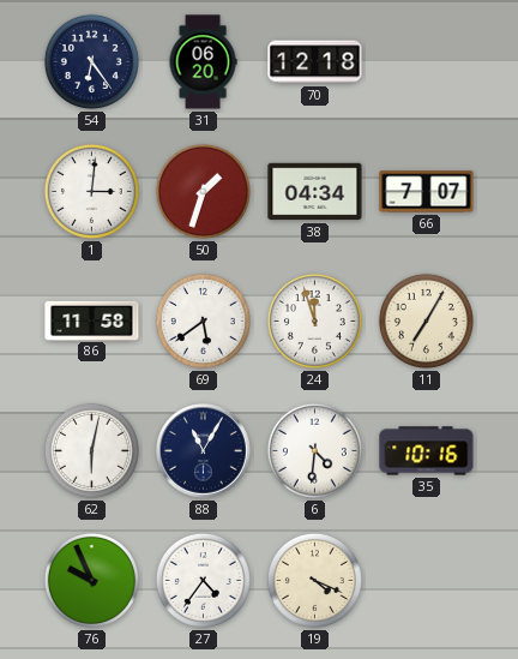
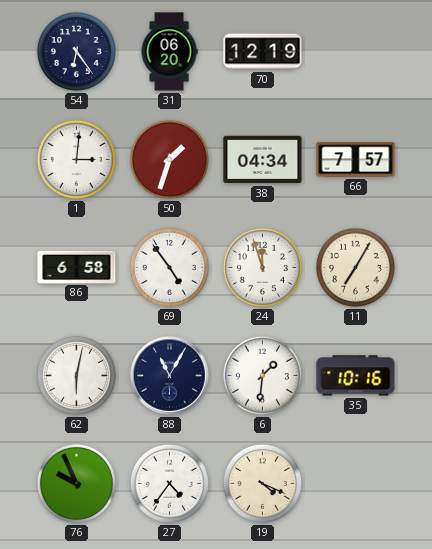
70: 12:18 -> 12:19 (263, 52)
66: 7:07 -> 7:57 (356, 160)
86: 11:58 -> 6:58 (77, 267)
69: 5:39 -> 4:54 (169, 267)
6: 4:31 -> 1:31 (262, 375)
